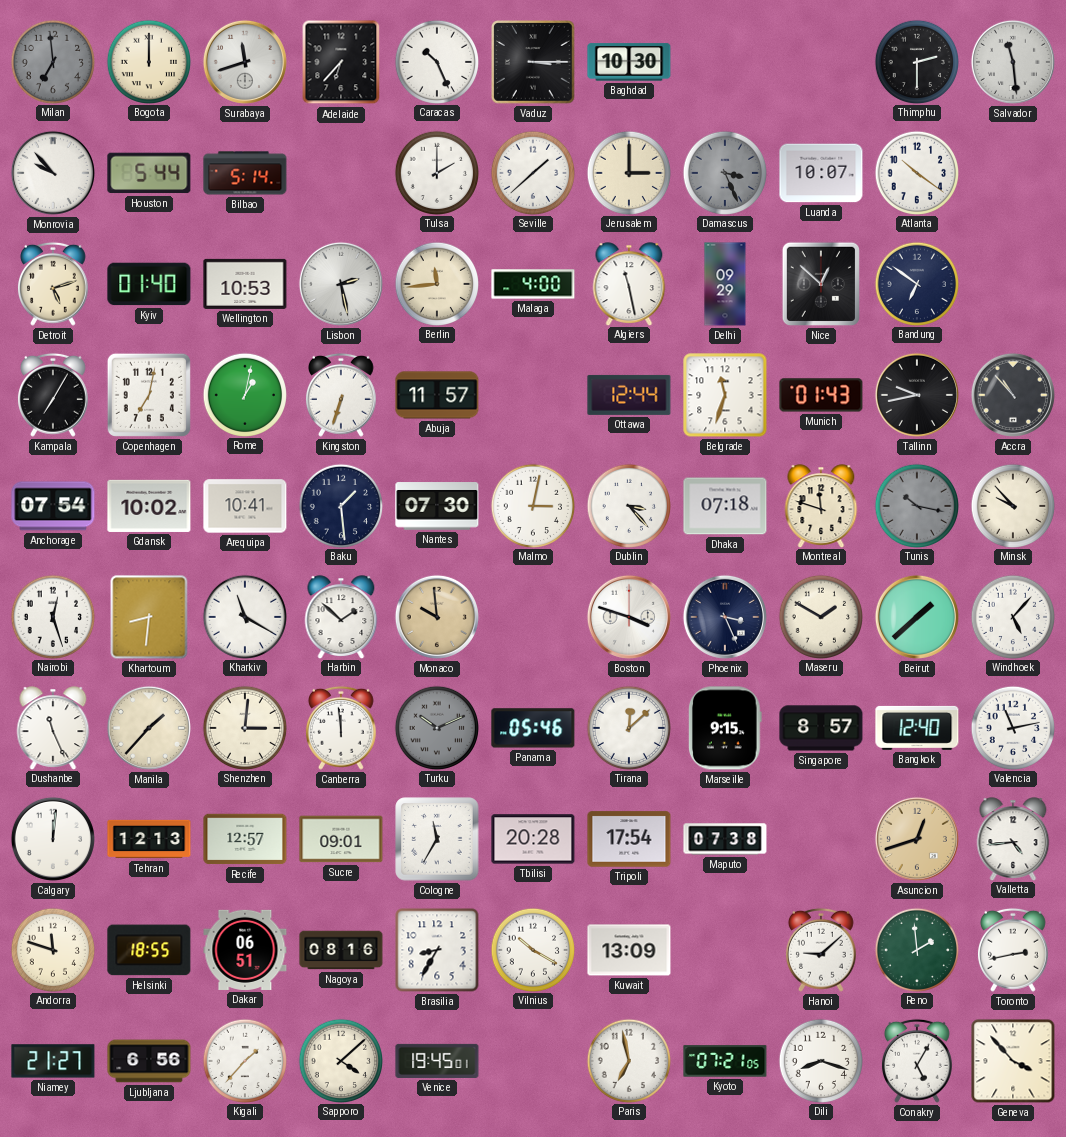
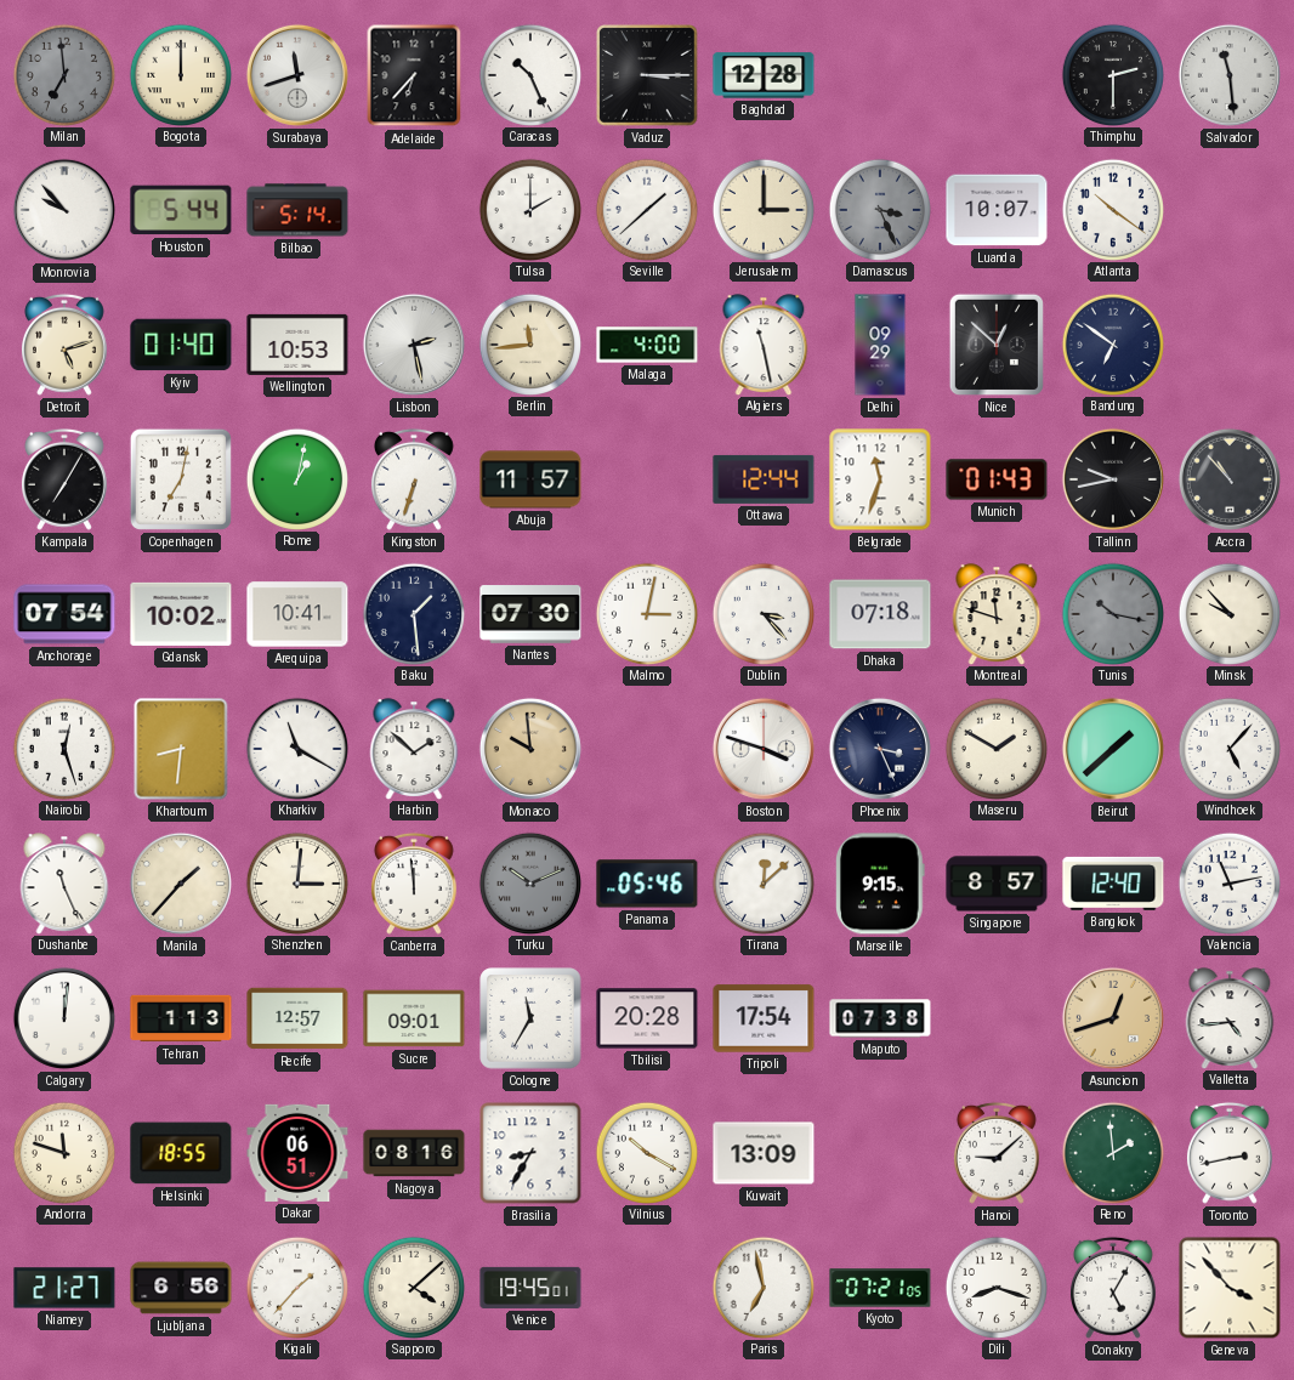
Baghdad: 10:30 -> 12:28 (764, 75)
Tehran: 12:13 -> 1:13 (181, 1018)
